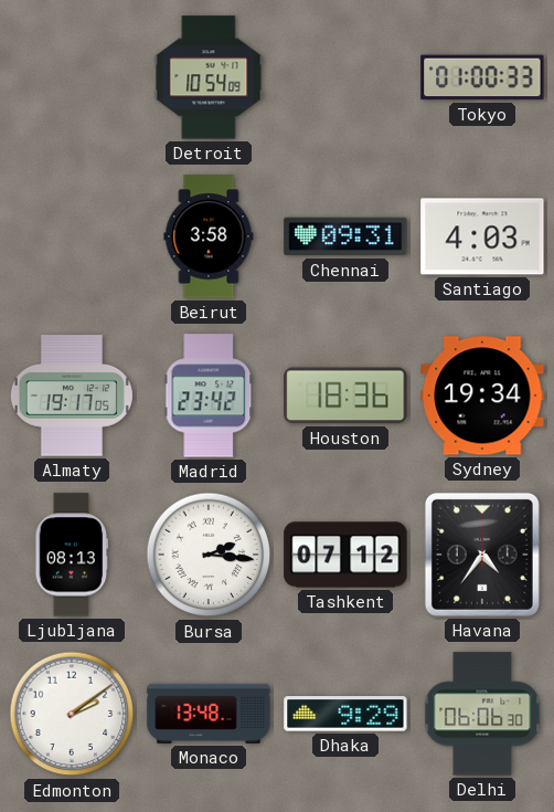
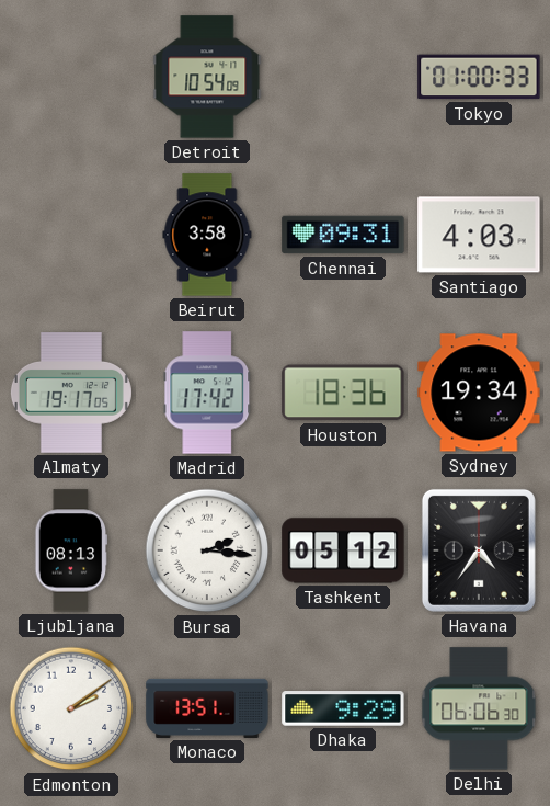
Madrid: 23:42 -> 17:42 (207, 393)
Tashkent: 07:12 -> 05:12 (343, 550)
Monaco: 13:48 -> 13:51 (207, 708)
